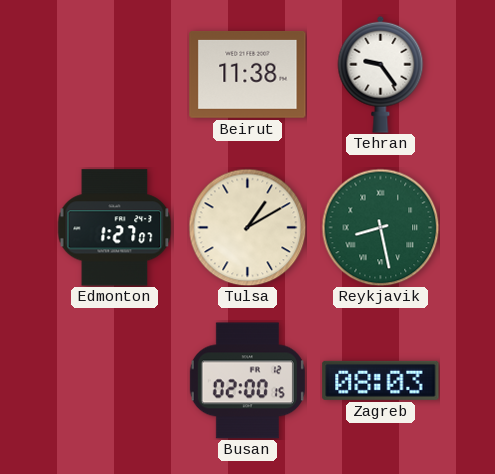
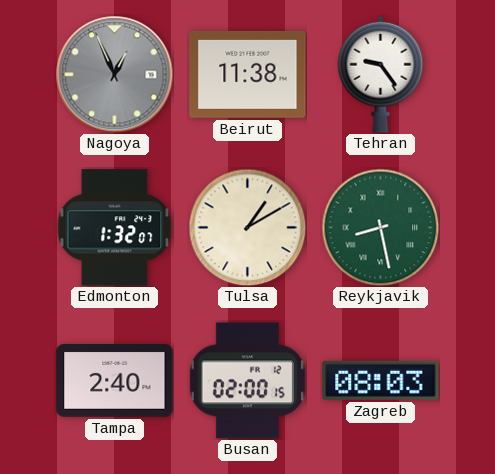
Nagoya: none -> 12:56 (114, 74)
Edmonton: 1:27 -> 1:32 (115, 228)
Tampa: none -> 2:40 (115, 381)
